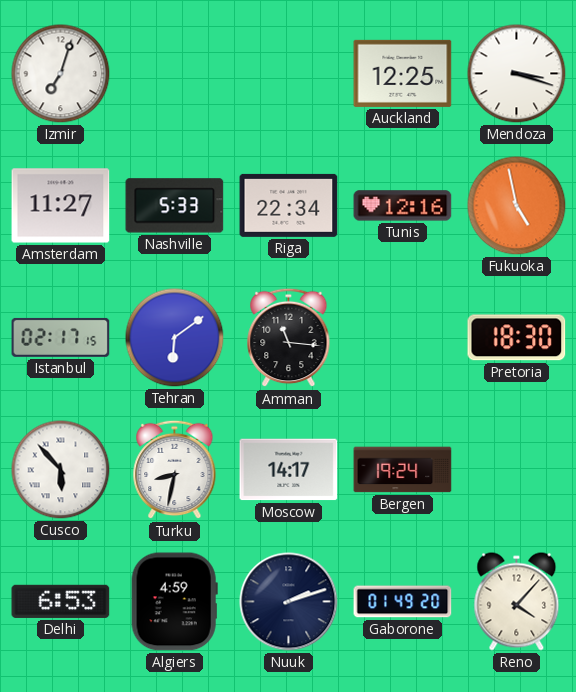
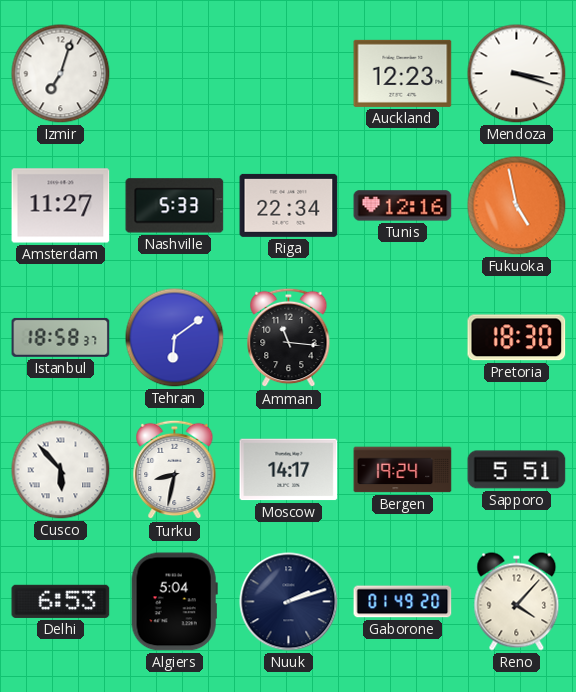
Auckland: 12:25 -> 12:23 (403, 73)
Istanbul: 02:17 -> 18:58 (61, 337)
Sapporo: none -> 5:51 (517, 470)
Algiers: 4:59 -> 5:04 (174, 602)
